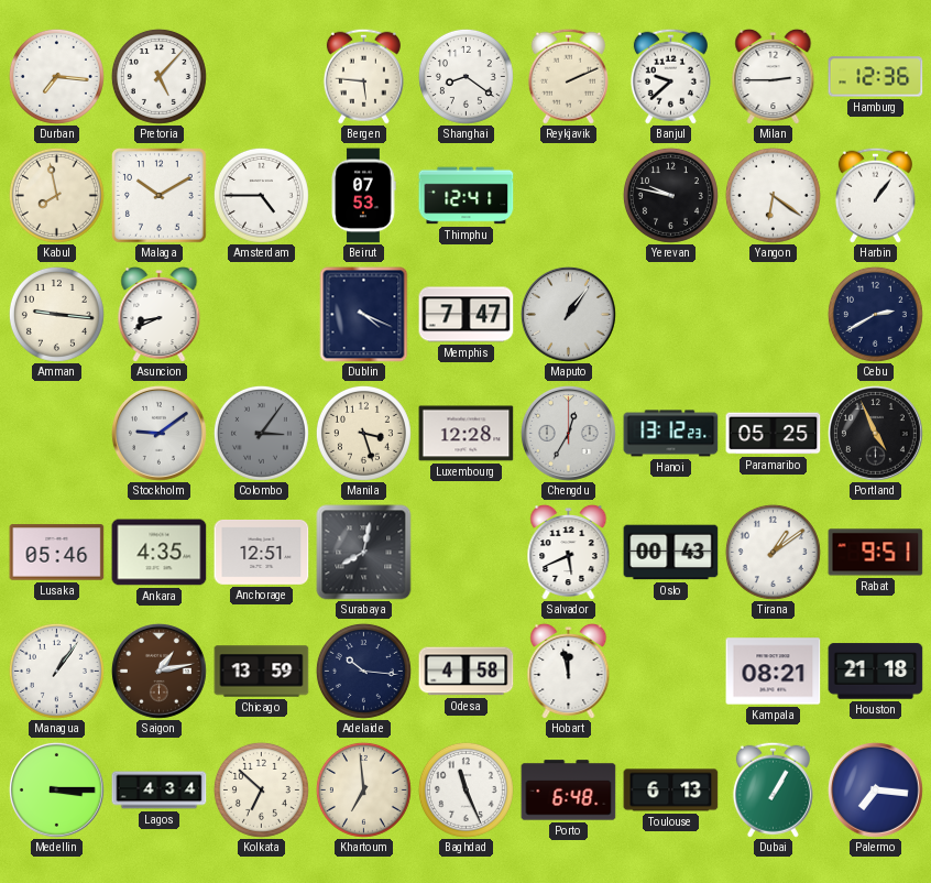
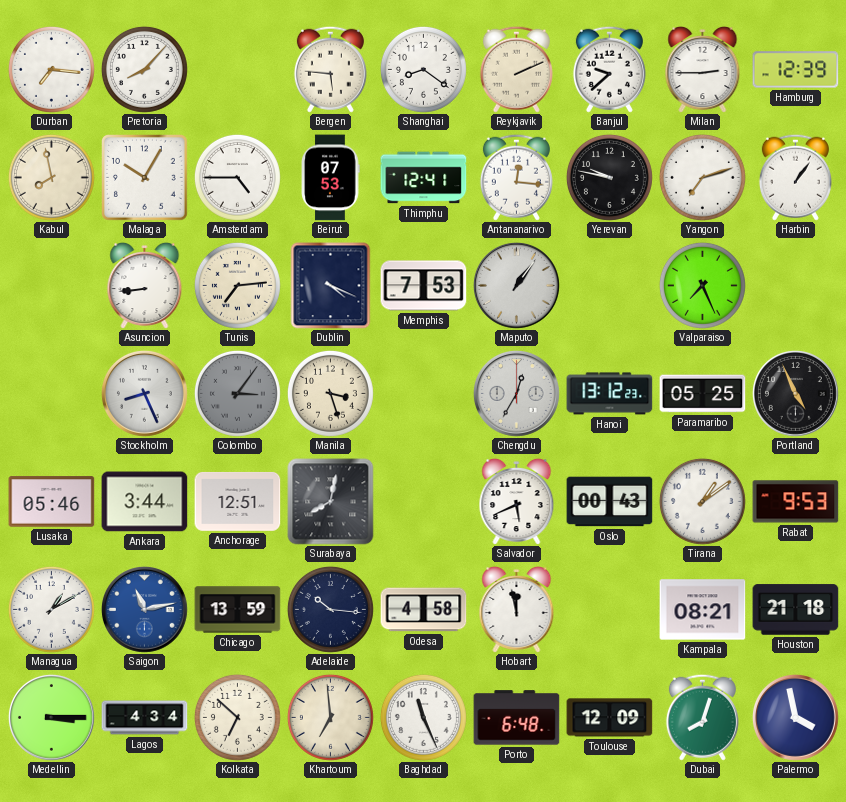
Pretoria: 5:07 -> 8:07 (144, 69)
Hamburg: 12:36 -> 12:39 (796, 70)
Malaga: 10:10 -> 10:05 (145, 178)
Antananarivo: none -> 12:16 (516, 177)
Yangon: 6:21 -> 7:12 (702, 177)
Amman: 9:16 -> none (56, 314)
Asuncion: 8:41 -> 8:44 (145, 285)
Tunis: none -> 7:14 (237, 285)
Memphis: 7:47 -> 7:53 (424, 286)
Valparaiso: none -> 7:26 (702, 285)
Cebu: 2:40 -> none (875, 314)
Stockholm: 9:09 -> 8:26 (144, 393)
Luxembourg: 12:28 -> none (467, 434)
Ankara: 4:35 -> 3:44 (145, 502)
Rabat: 9:51 -> 9:53 (796, 502)
Managua: 1:06 -> 1:10 (51, 609)
Saigon: 1:13 -> 11:13 (144, 609)
Saigon dial: brown -> blue (144, 609)
Toulouse: 6:13 -> 12:09 (610, 718)
Dubai: 1:05 -> 8:03 (702, 717)
Palermo: 7:16 -> 3:58 (795, 717)
